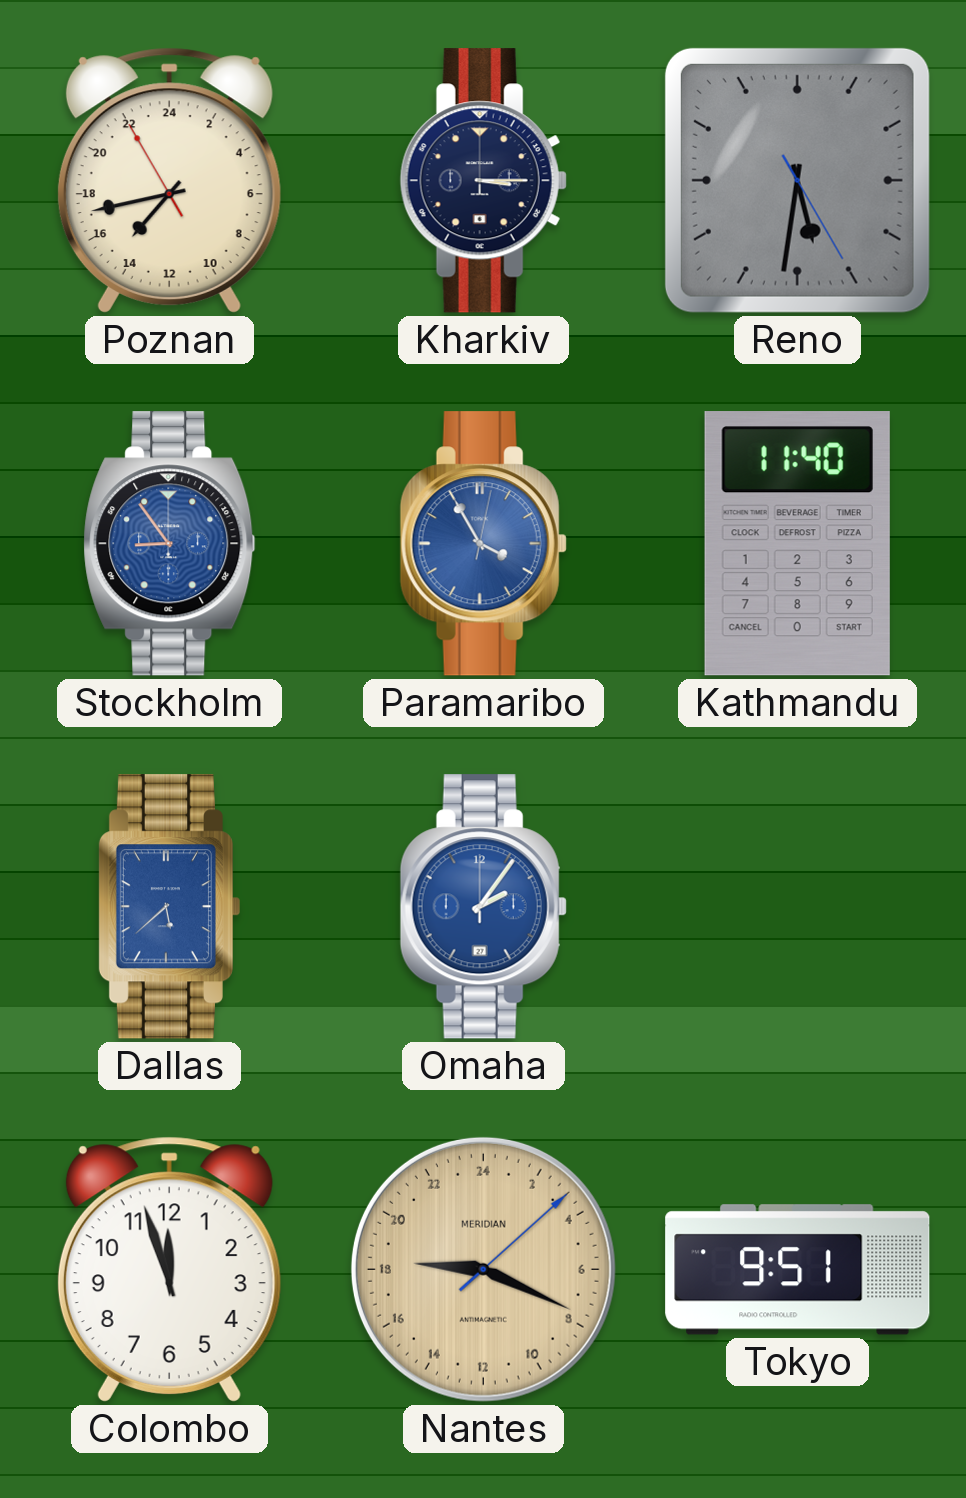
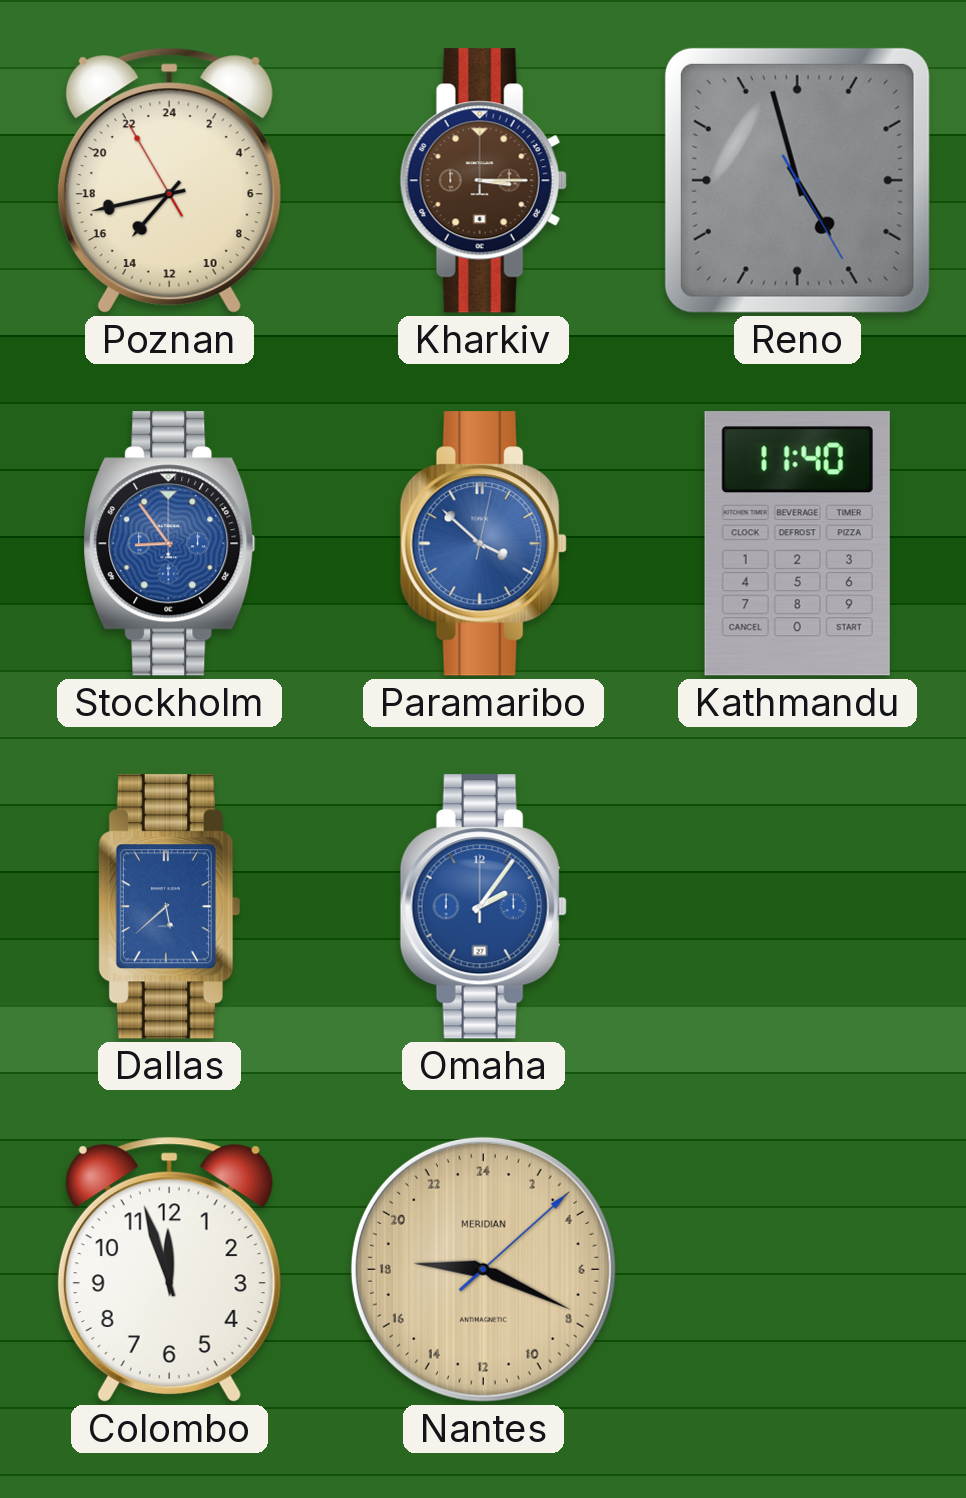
Kharkiv dial: navy -> brown (483, 181)
Reno: 5:31 -> 4:57 (797, 180)
Paramaribo: 3:55 -> 3:52 (483, 544)
Tokyo: 9:51 -> none (798, 1270)
